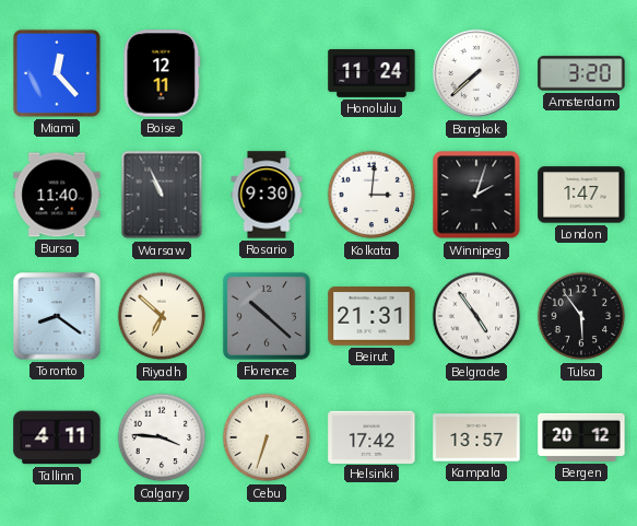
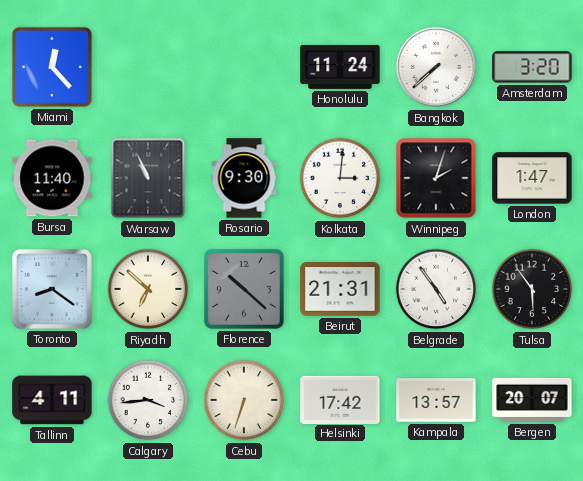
Boise: 12:11 -> none (162, 73)
Calgary: 3:46 -> 3:44 (148, 400)
Bergen: 20:12 -> 20:07 (532, 400)
